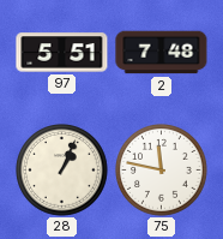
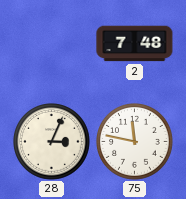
97: 5:51 -> none (62, 53)
28: 1:04 -> 3:04 (52, 142)
